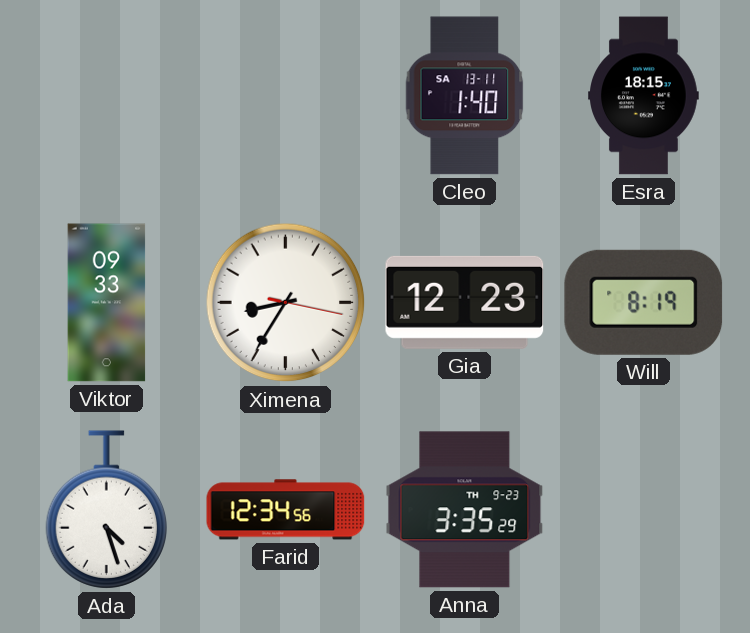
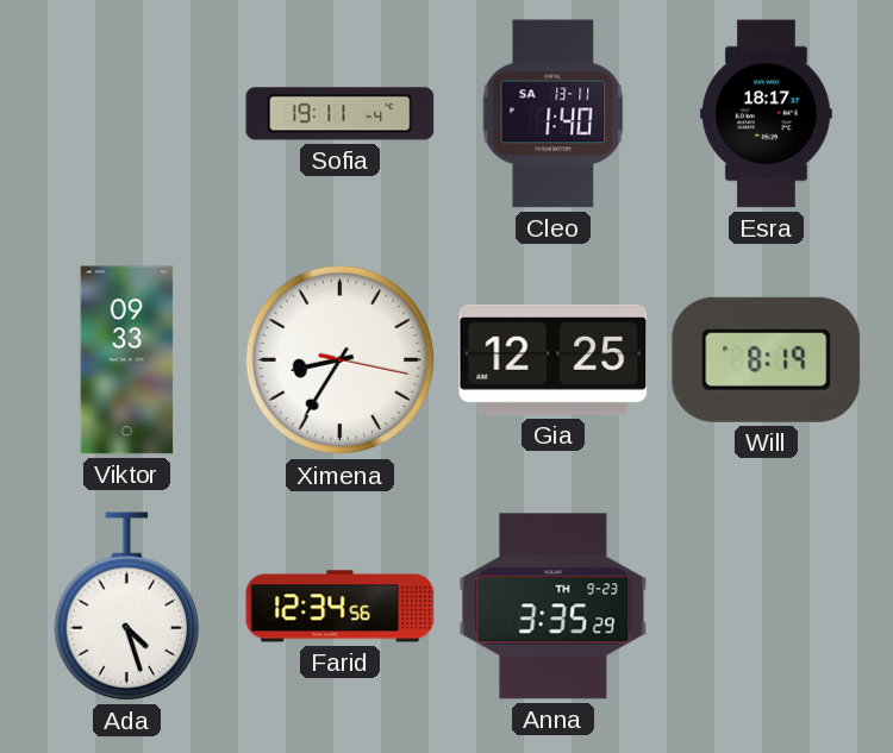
Sofia: none -> 19:11 (341, 114)
Esra: 18:15 -> 18:17 (767, 114)
Gia: 12:23 -> 12:25 (554, 359)
